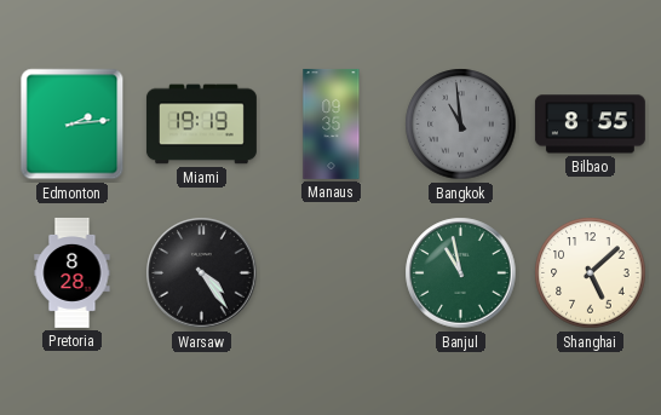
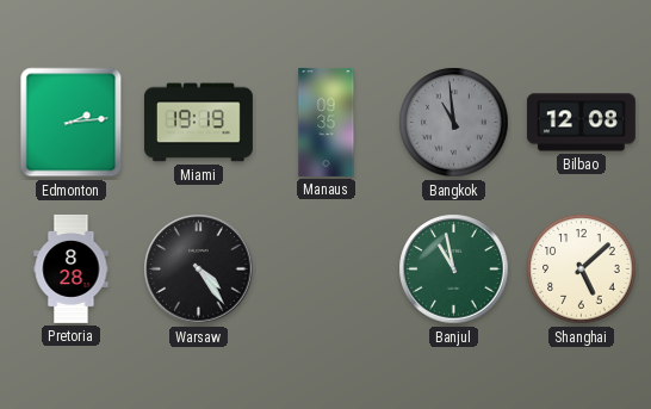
Bilbao: 8:55 -> 12:08 (581, 123)
